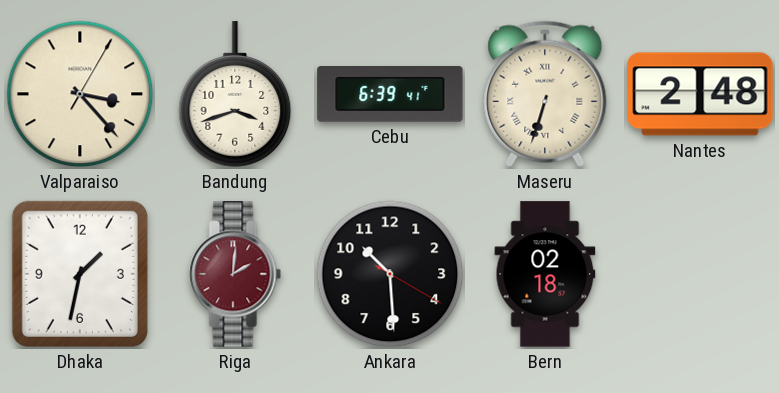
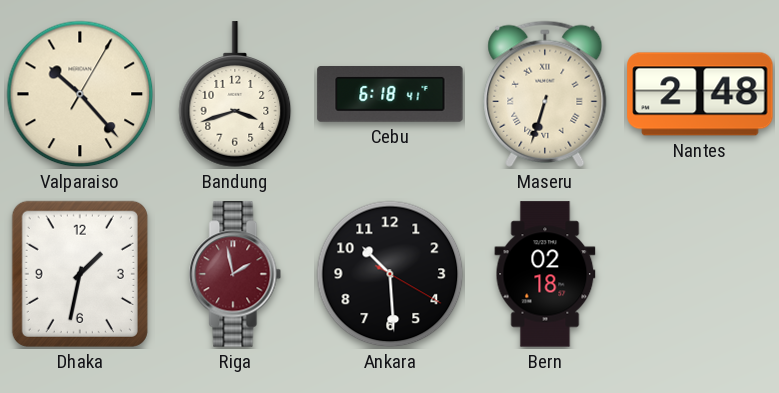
Valparaiso: 3:23 -> 10:23 (80, 94)
Cebu: 6:39 -> 6:18 (390, 95)
Riga: 2:01 -> 1:58 (235, 274)
